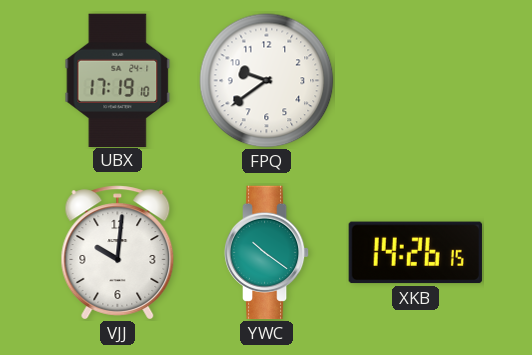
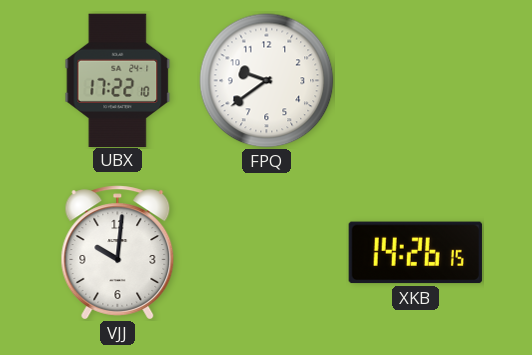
UBX: 17:19 -> 17:22 (118, 80)
YWC: 10:21 -> none (267, 253)
